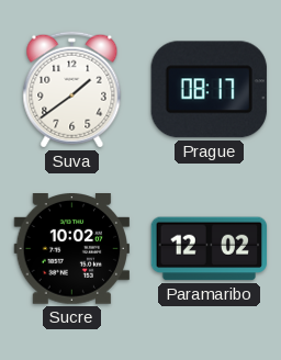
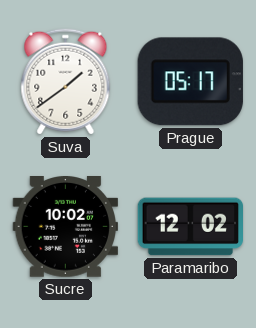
Prague: 08:17 -> 05:17 (190, 82)
